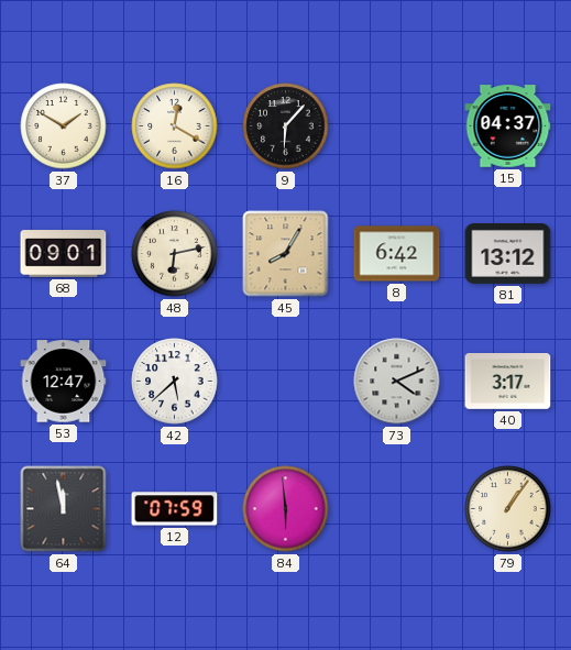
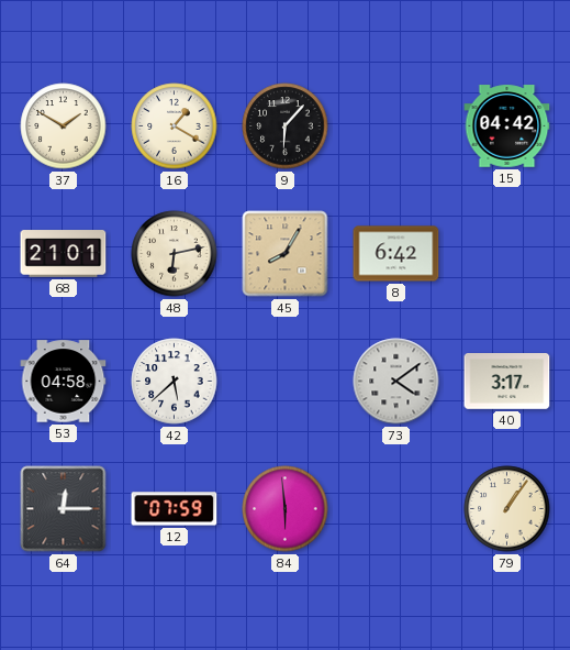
16: 12:20 -> 1:20 (175, 126)
15: 04:37 -> 04:42 (507, 126)
68: 09:01 -> 21:01 (64, 254)
81: 13:12 -> none (508, 254)
53: 12:47 -> 04:58 (64, 382)
73: 4:11 -> 4:09 (396, 382)
64: 11:58 -> 12:15 (64, 509)
